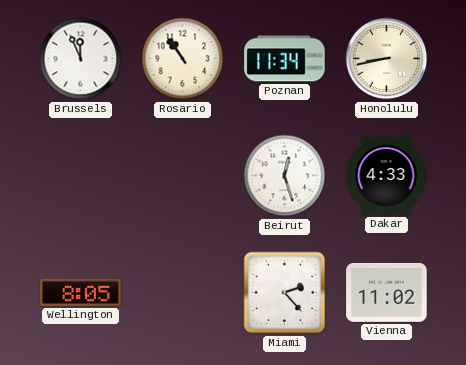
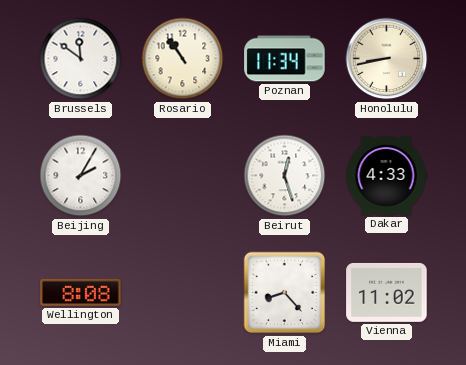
Brussels: 11:56 -> 11:51 (81, 59)
Beijing: none -> 2:05 (81, 176)
Wellington: 8:05 -> 8:08 (81, 292)
Miami: 2:23 -> 8:23 (285, 293)
